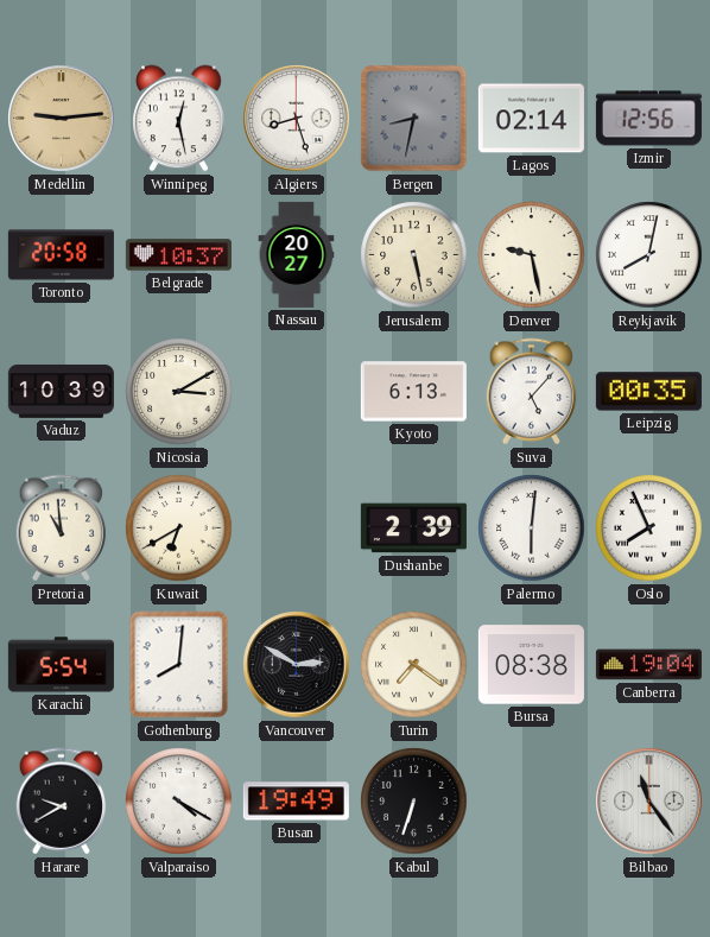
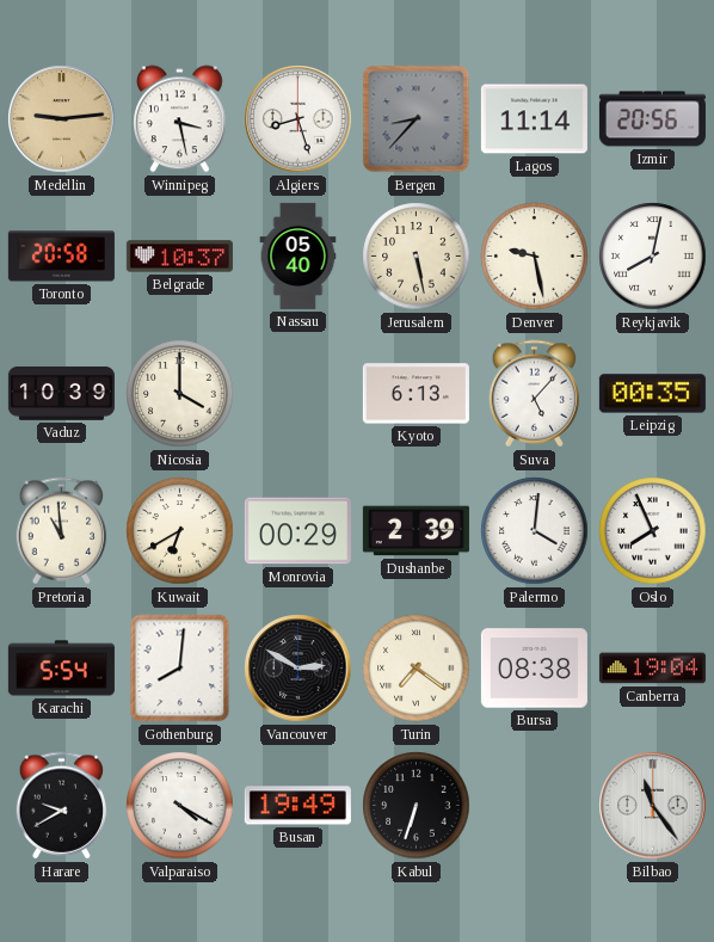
Winnipeg: 12:28 -> 3:28 (180, 119)
Bergen: 8:32 -> 8:37 (417, 119)
Lagos: 02:14 -> 11:14 (534, 119)
Izmir: 12:56 -> 20:56 (652, 119)
Nassau: 20:27 -> 05:40 (298, 255)
Nicosia: 3:10 -> 4:00 (180, 394)
Monrovia: none -> 00:29 (297, 531)
Palermo: 6:01 -> 4:01 (535, 531)
